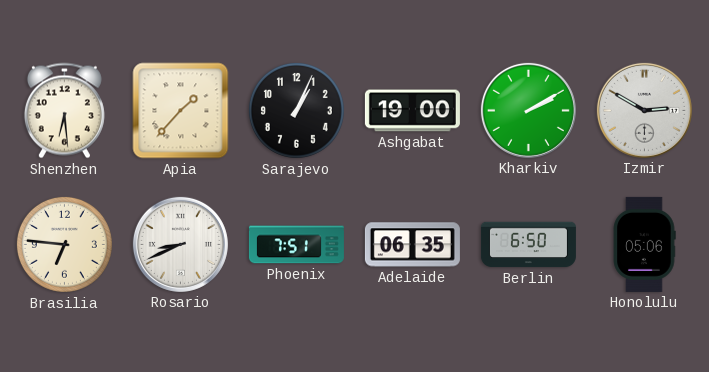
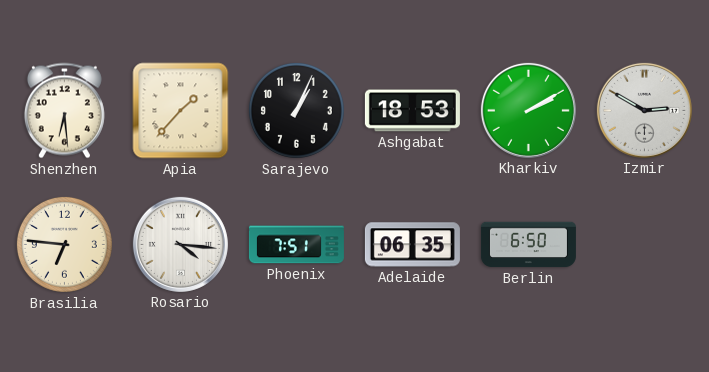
Ashgabat: 19:00 -> 18:53 (412, 111)
Rosario: 8:41 -> 4:16 (180, 244)
Honolulu: 05:06 -> none (644, 244)
